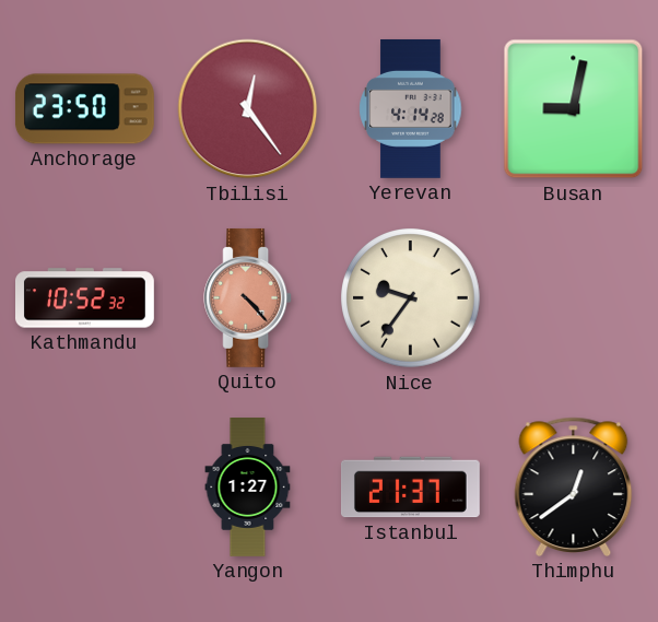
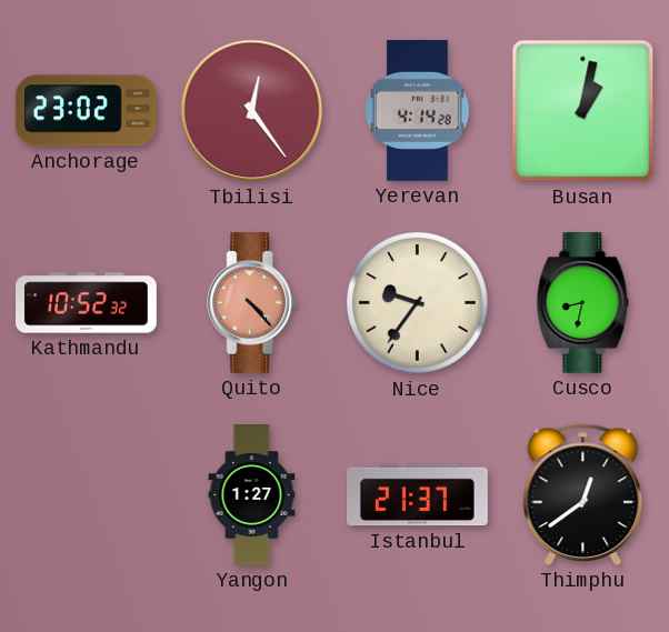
Anchorage: 23:50 -> 23:02 (86, 111)
Busan: 9:02 -> 1:02 (583, 111)
Cusco: none -> 8:32 (583, 302)
